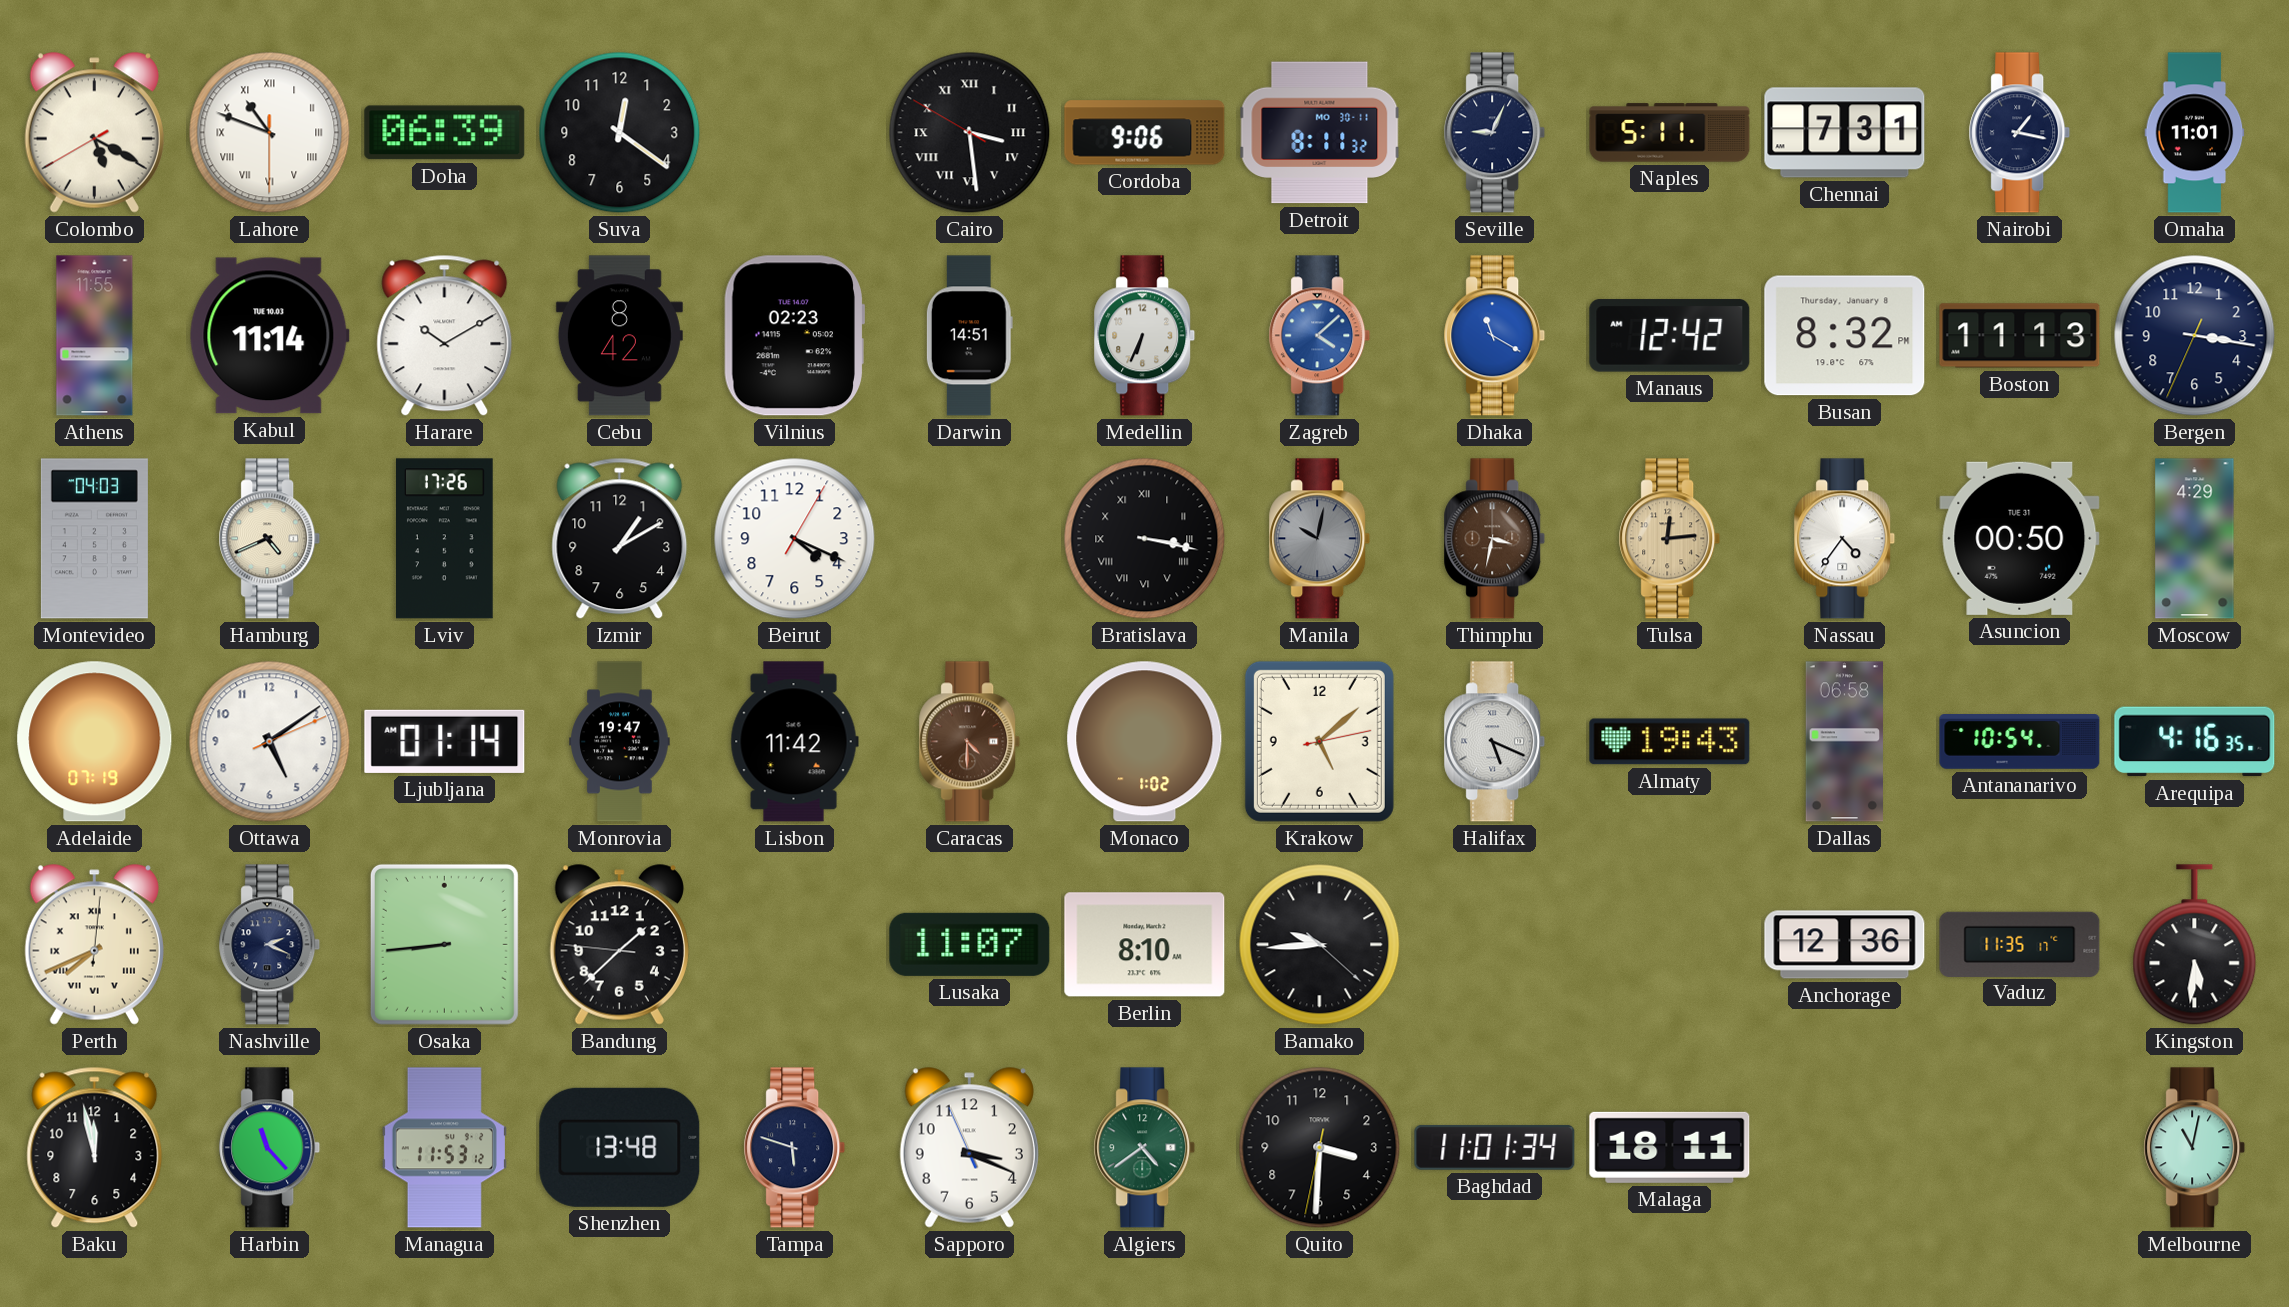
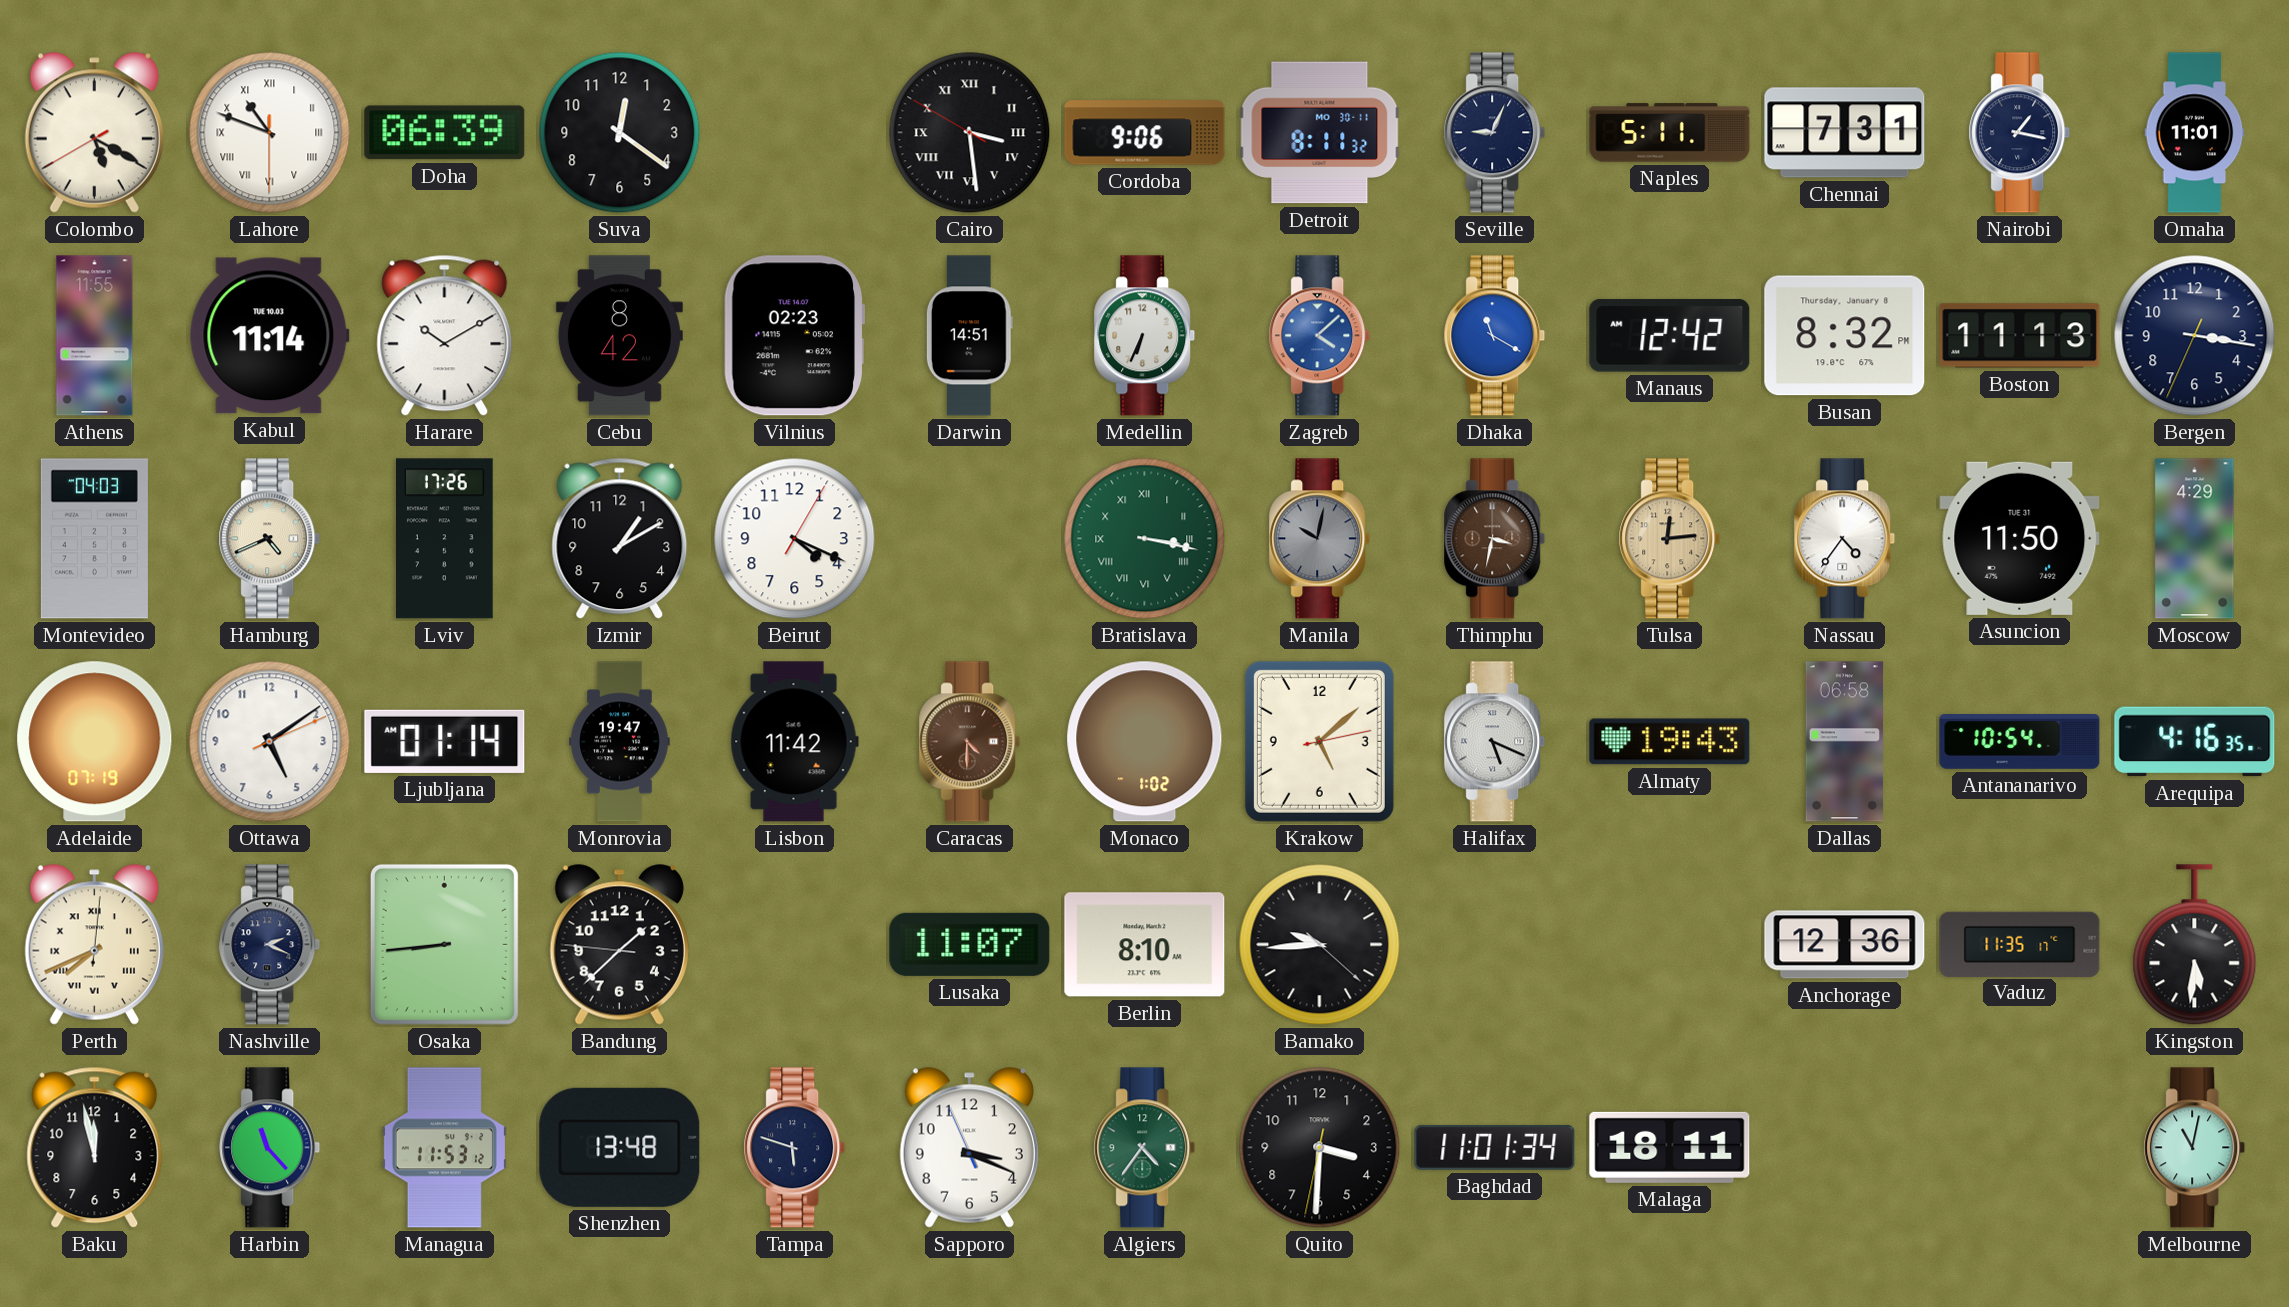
Bratislava dial: black -> green (1145, 539)
Asuncion: 00:50 -> 11:50 (2020, 538)
Algiers: 4:39 -> 4:36 (1145, 1148)
